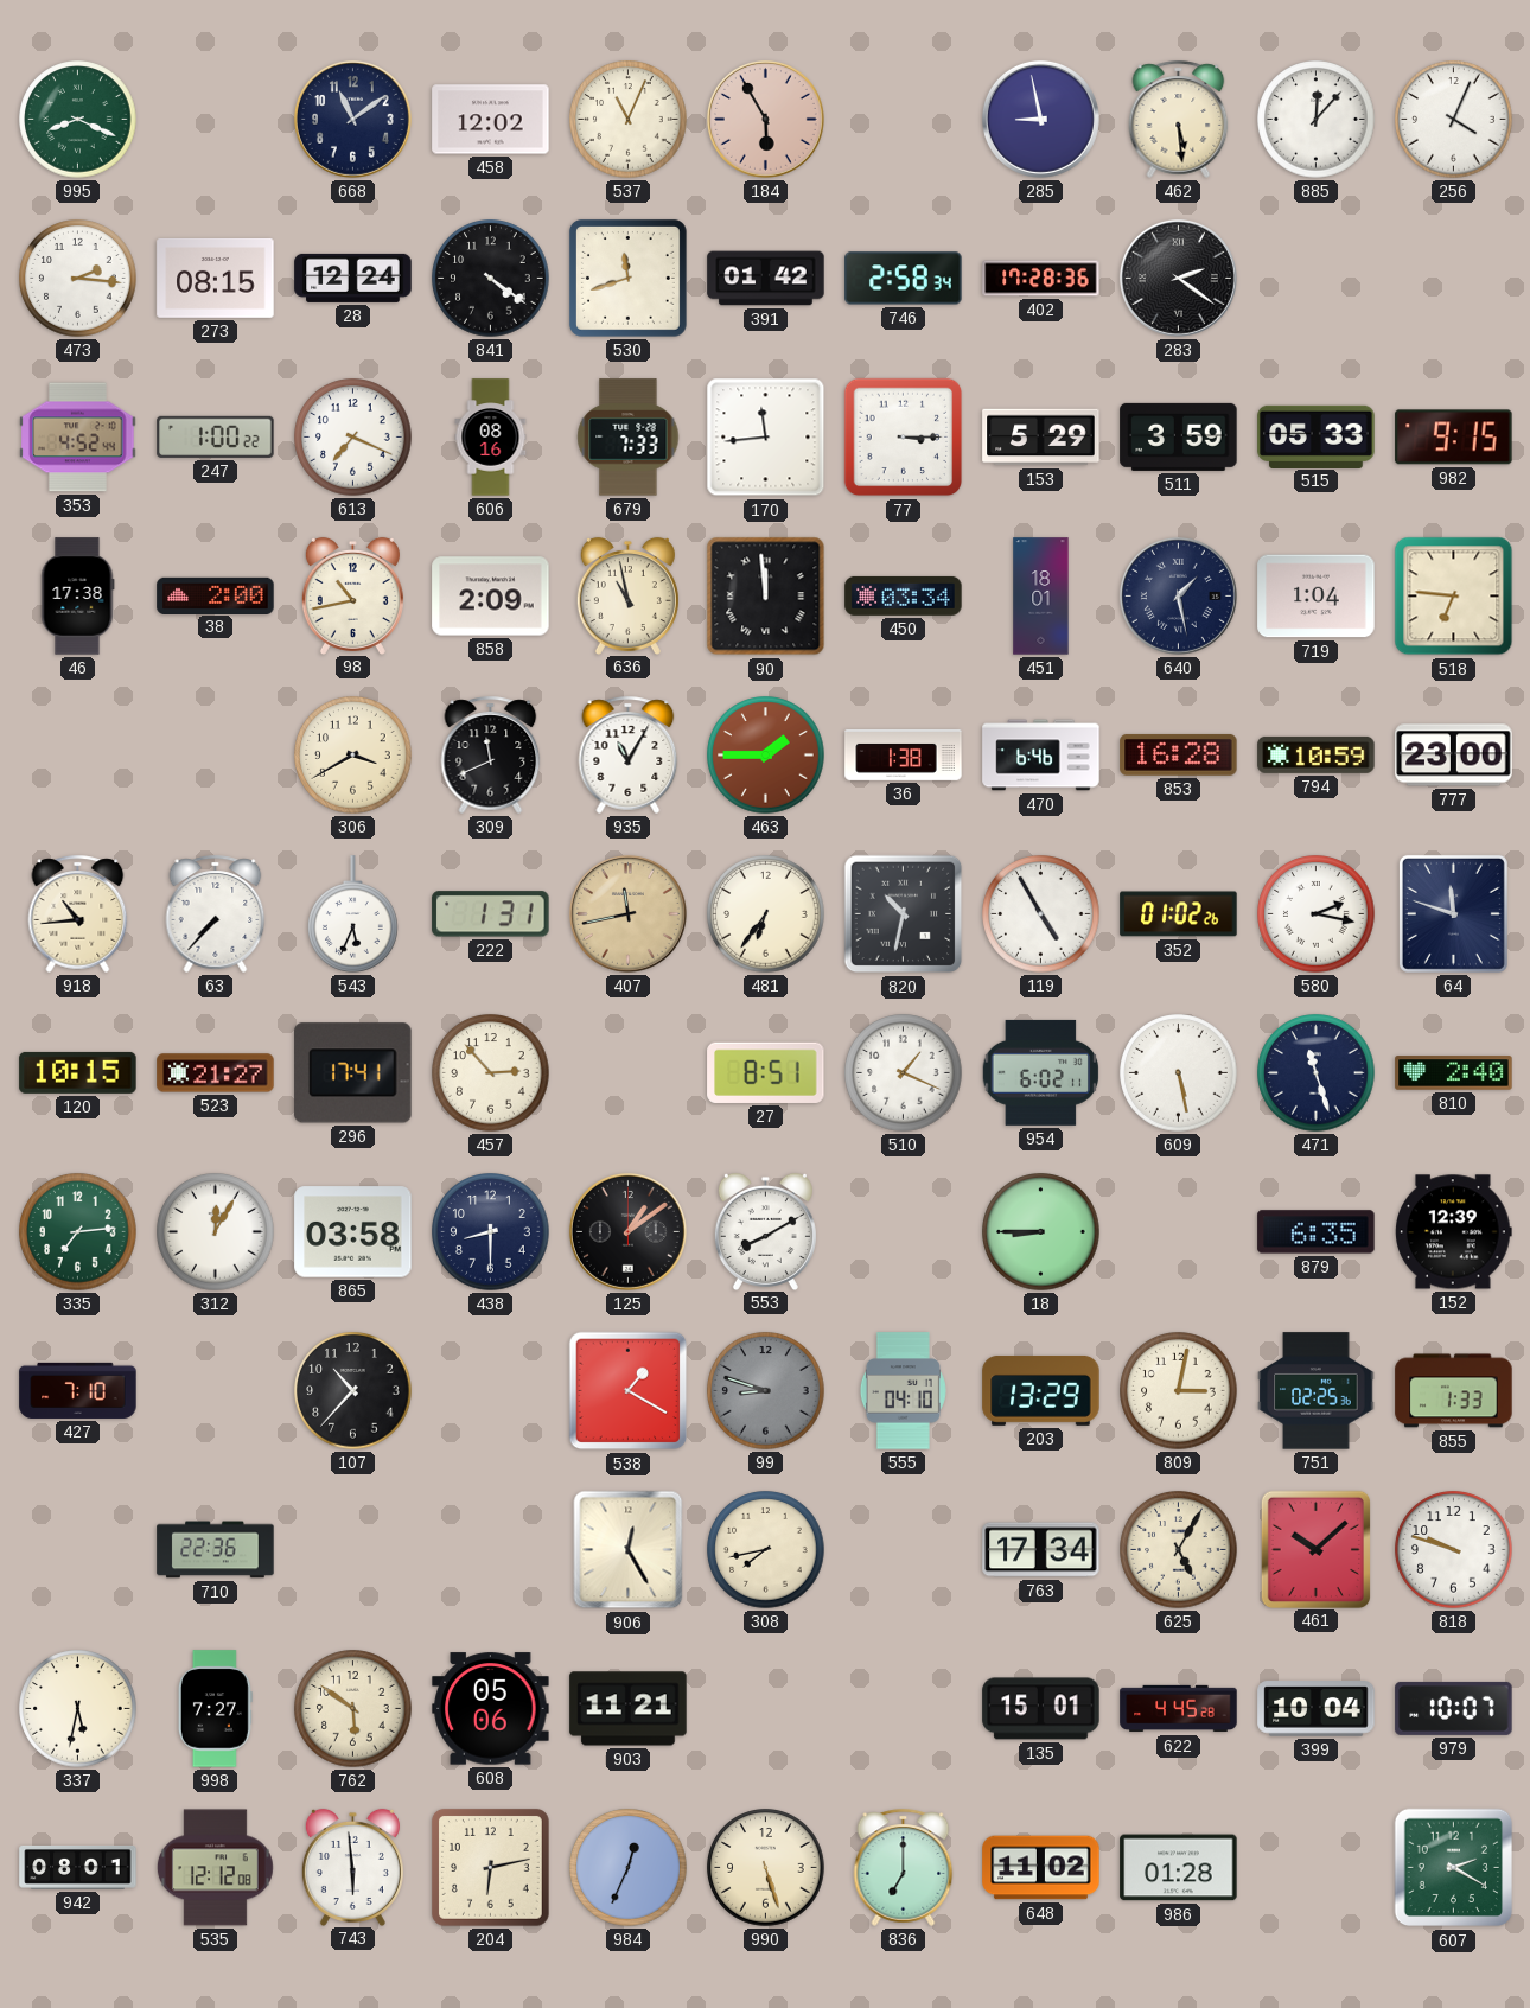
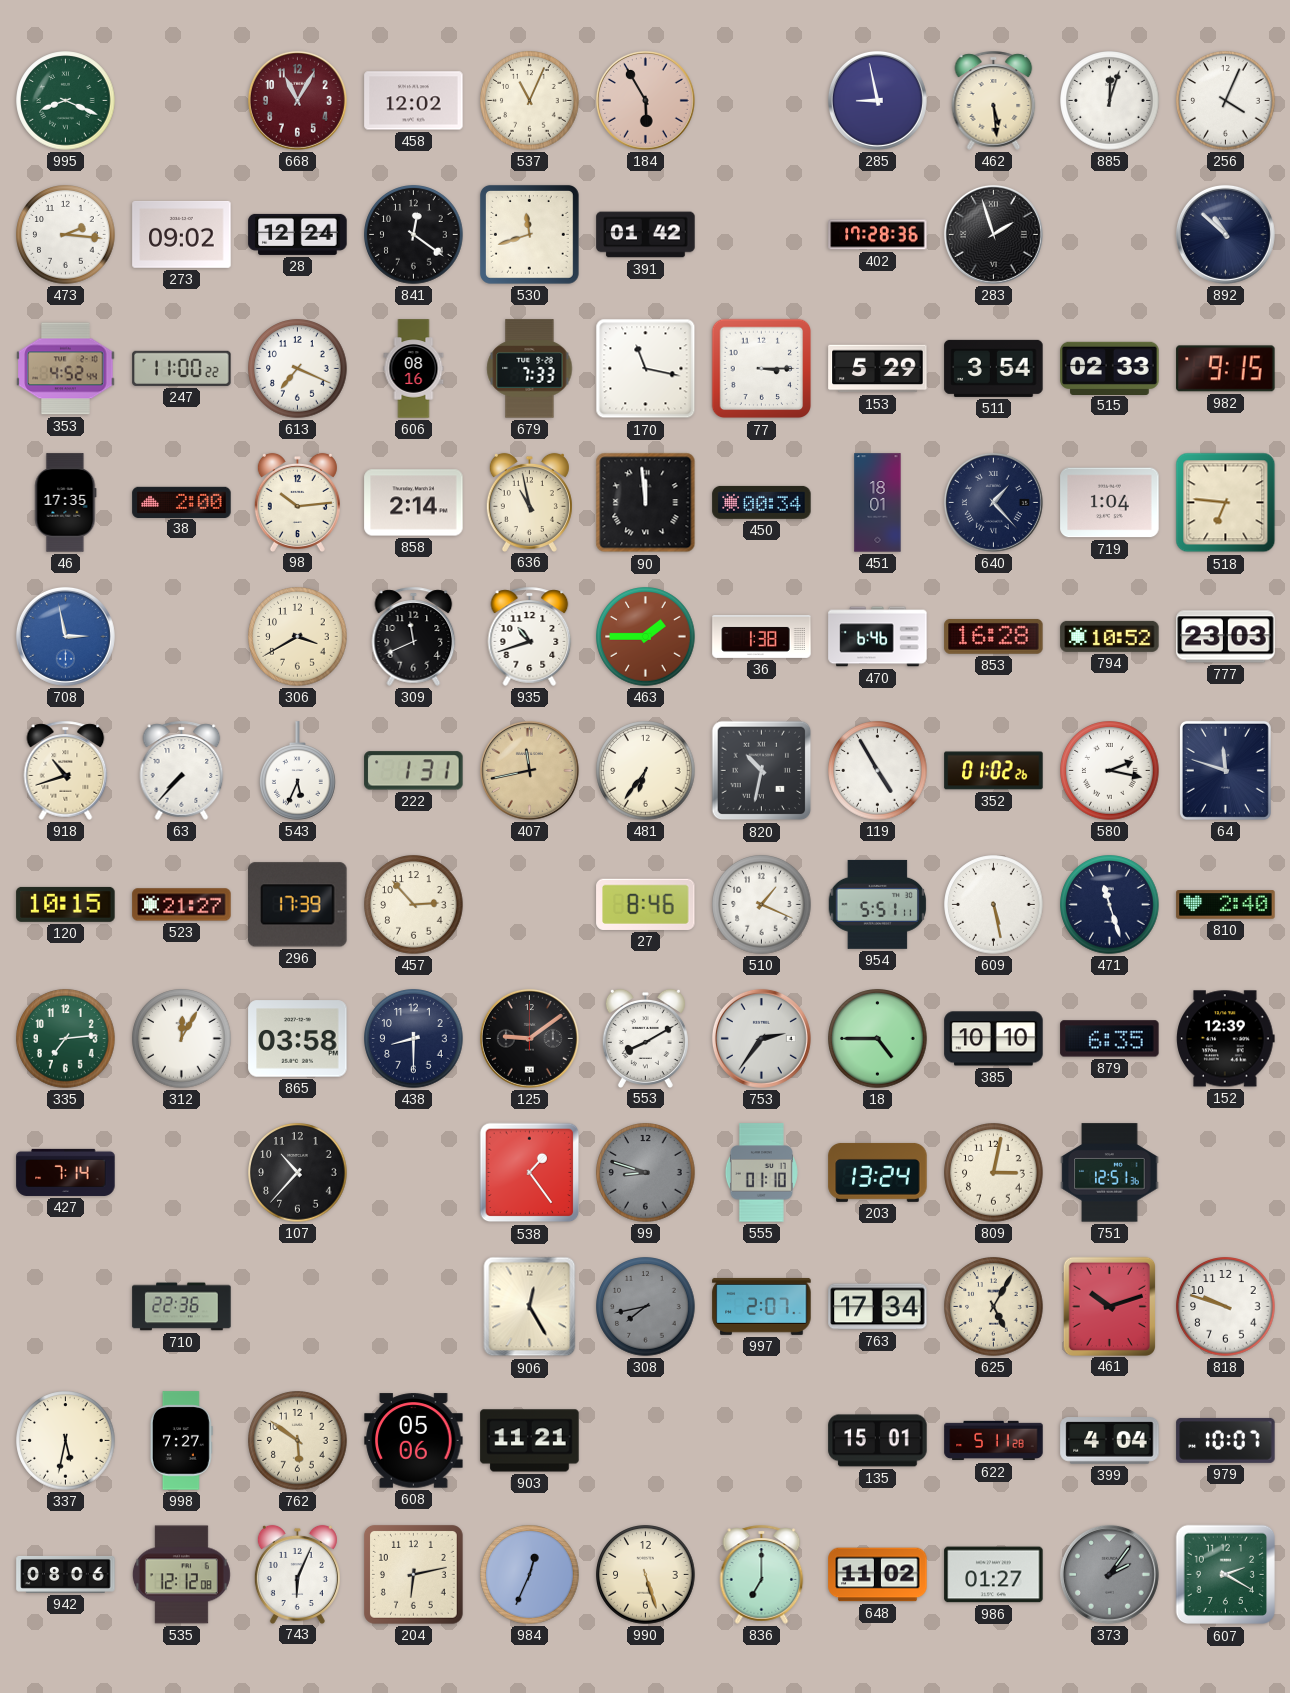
668: 11:09 -> 11:05 (297, 100)
668 dial: navy -> burgundy (297, 100)
885: 12:07 -> 12:03 (1110, 101)
273: 08:15 -> 09:02 (182, 234)
841: 4:21 -> 12:21 (414, 235)
746: 2:58 -> none (904, 279)
283: 2:21 -> 1:57 (993, 234)
892: none -> 10:52 (1225, 234)
247: 1:00 -> 11:00 (182, 368)
170: 11:44 -> 11:17 (646, 369)
511: 3:59 -> 3:54 (994, 368)
515: 05:33 -> 02:33 (1110, 368)
46: 17:38 -> 17:35 (66, 503)
98: 10:43 -> 10:14 (297, 502)
858: 2:09 -> 2:14 (414, 503)
450: 03:34 -> 00:34 (762, 502)
640: 1:28 -> 1:23 (993, 502)
708: none -> 2:58 (65, 636)
935: 11:05 -> 10:42 (530, 636)
794: 10:59 -> 10:52 (1110, 636)
777: 23:00 -> 23:03 (1226, 637)
918: 10:44 -> 10:42 (66, 770)
296: 17:41 -> 17:39 (298, 905)
27: 8:51 -> 8:46 (646, 904)
954: 6:02 -> 5:51 (877, 904)
125: 1:09 -> 9:09 (529, 1038)
753: none -> 2:36 (761, 1038)
18: 8:45 -> 4:45 (878, 1039)
385: none -> 10:10 (994, 1039)
427: 7:10 -> 7:14 (66, 1172)
538: 1:20 -> 1:24 (530, 1173)
555: 04:10 -> 01:10 (761, 1173)
203: 13:29 -> 13:24 (878, 1172)
751: 02:25 -> 12:51 (1110, 1173)
855: 1:33 -> none (1454, 1391)
308 dial: cream -> grey (646, 1307)
997: none -> 2:07 (762, 1306)
461: 10:08 -> 10:12 (1109, 1306)
622: 4:45 -> 5:11 (994, 1441)
399: 10:04 -> 4:04 (1110, 1441)
942: 08:01 -> 08:06 (66, 1574)
743: 5:59 -> 6:04 (297, 1574)
986: 01:28 -> 01:27 (994, 1575)
373: none -> 2:06 (1109, 1574)
